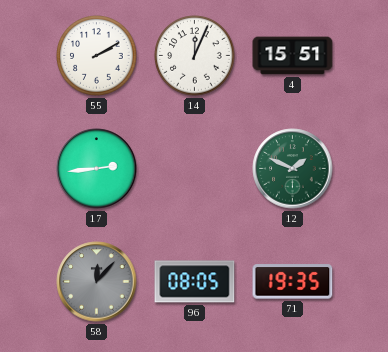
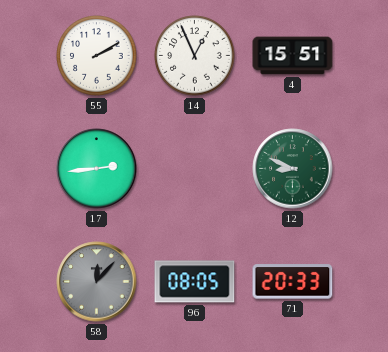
14: 12:04 -> 12:56 (195, 56)
12: 1:49 -> 8:49 (293, 169)
71: 19:35 -> 20:33 (293, 282)
